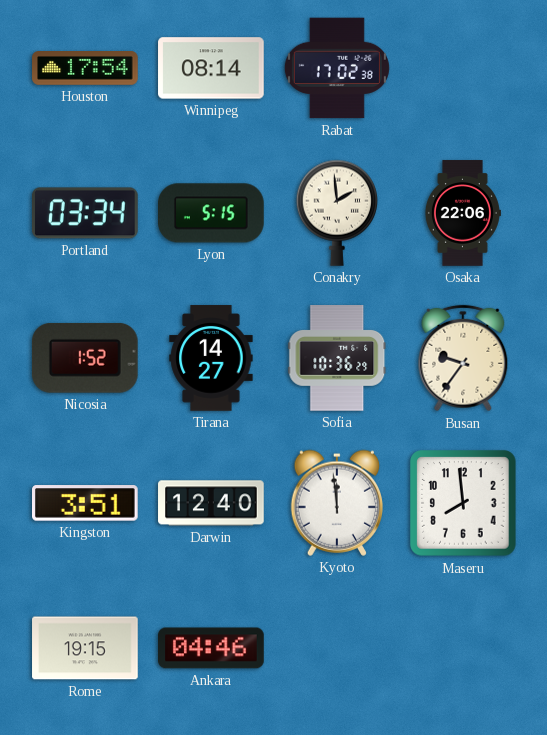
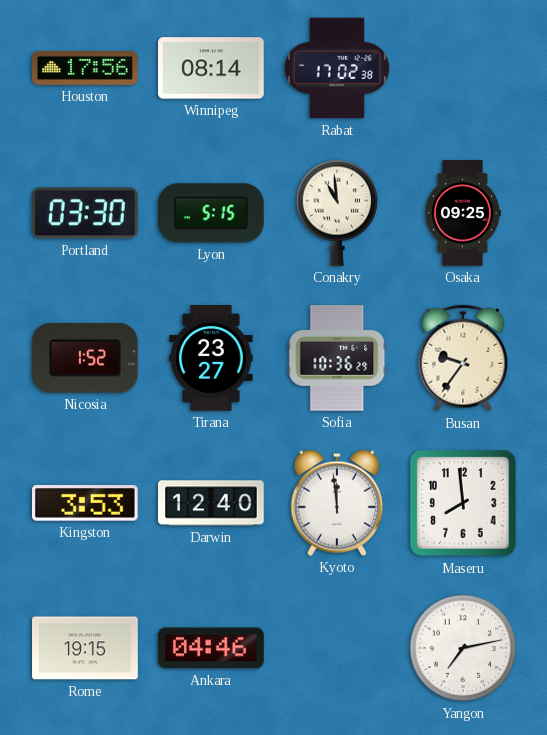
Houston: 17:54 -> 17:56 (85, 69)
Portland: 03:34 -> 03:30 (86, 213)
Conakry: 1:59 -> 10:59 (336, 213)
Osaka: 22:06 -> 09:25 (462, 213)
Tirana: 14:27 -> 23:27 (211, 358)
Kingston: 3:51 -> 3:53 (86, 503)
Yangon: none -> 7:13 (463, 648)
